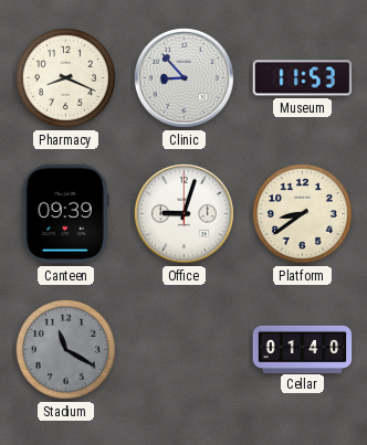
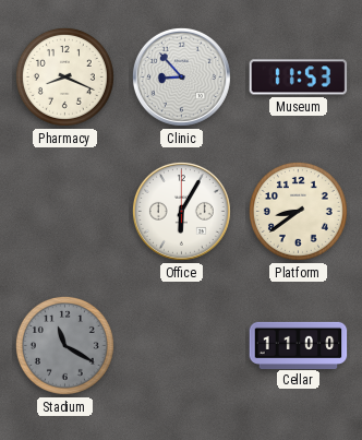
Canteen: 09:39 -> none (65, 214)
Office: 9:03 -> 6:05 (181, 211)
Cellar: 01:40 -> 11:00 (299, 345)
